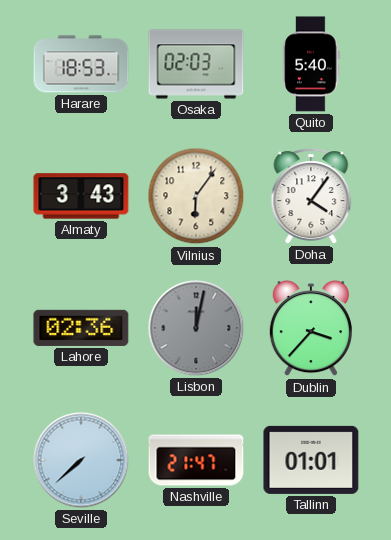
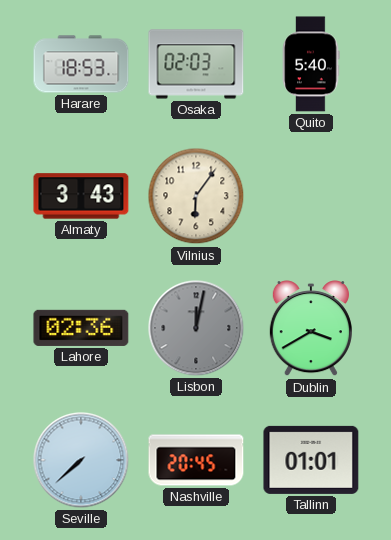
Doha: 4:06 -> none (311, 196)
Dublin: 3:37 -> 3:40 (311, 329)
Nashville: 21:47 -> 20:45 (196, 460)
